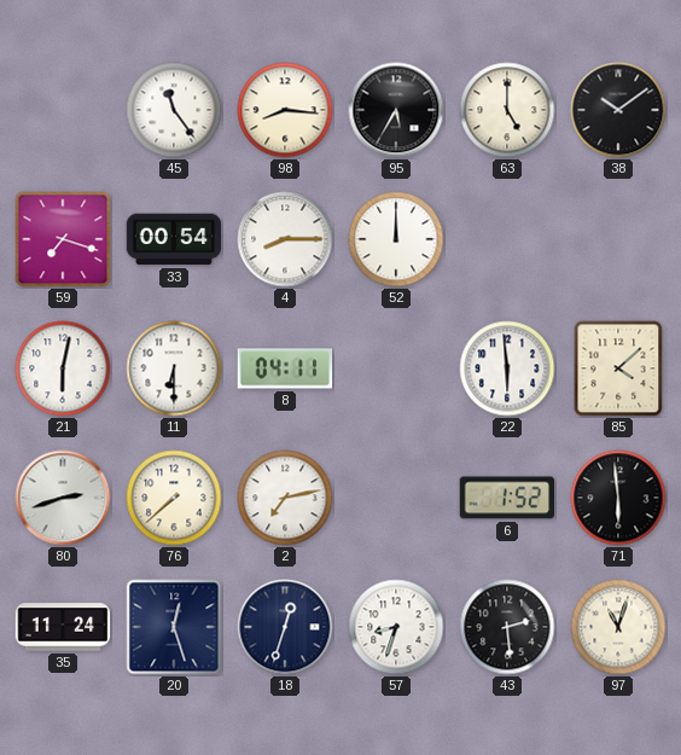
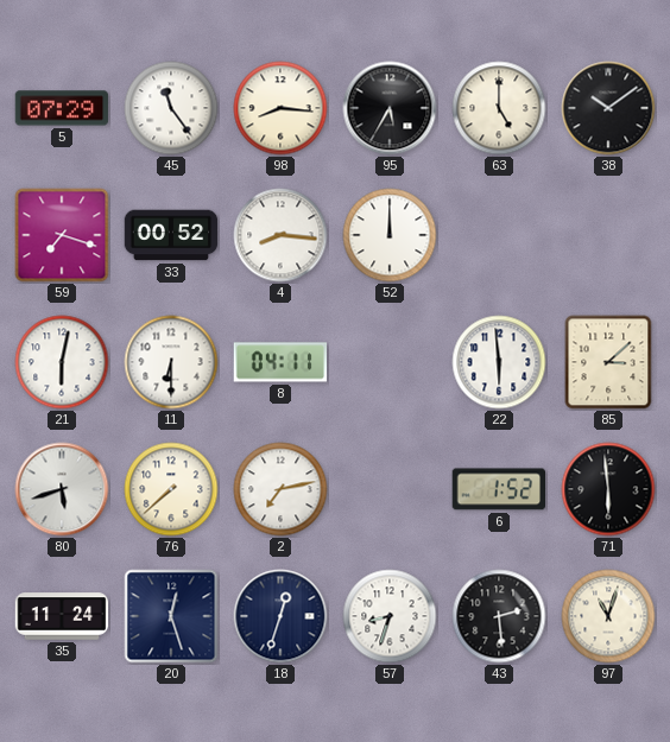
5: none -> 07:29 (62, 108)
33: 00:54 -> 00:52 (171, 235)
4: 8:15 -> 8:16 (280, 235)
85: 4:08 -> 3:08 (608, 362)
80: 2:42 -> 5:42 (62, 489)
